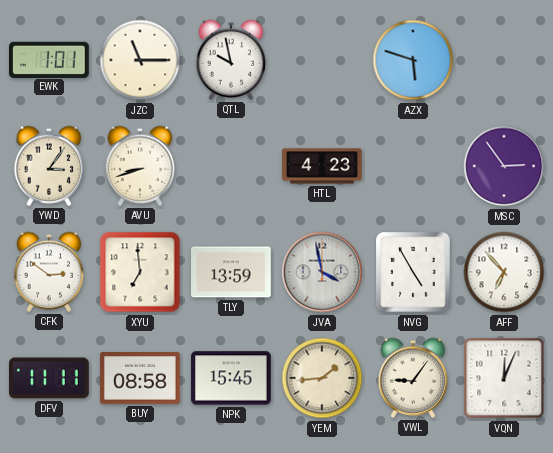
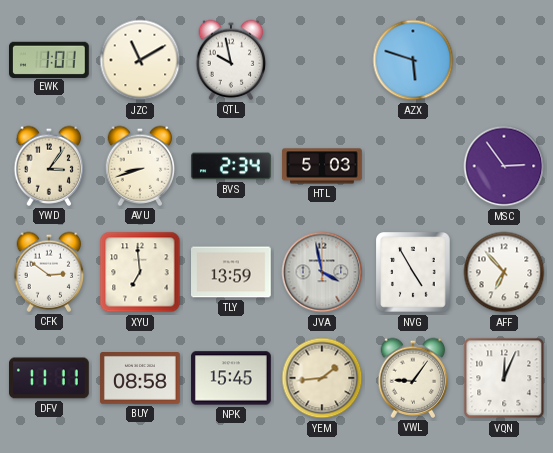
JZC: 11:15 -> 11:10 (140, 60)
BVS: none -> 2:34 (231, 166)
HTL: 4:23 -> 5:03 (322, 166)
